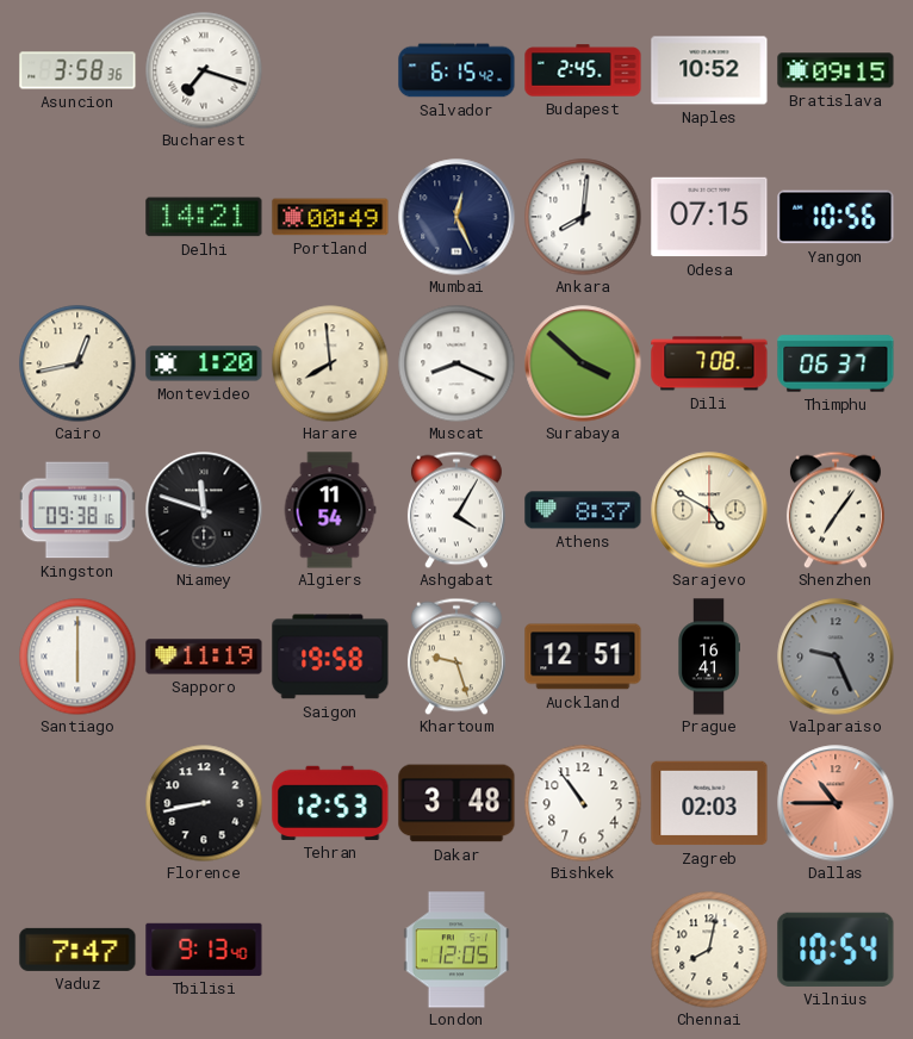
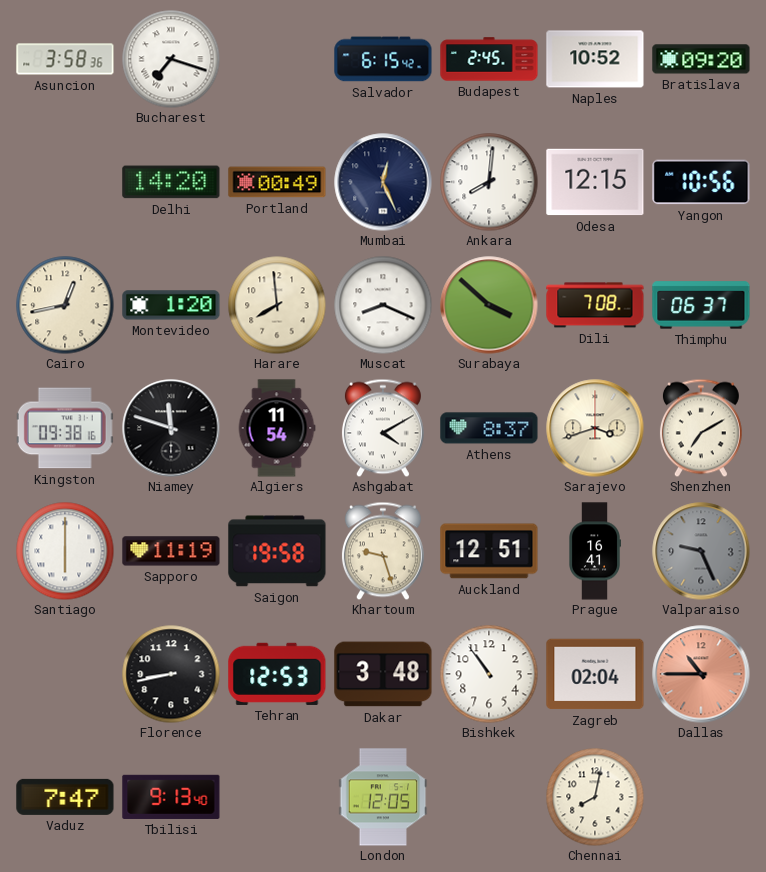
Bratislava: 09:15 -> 09:20 (701, 59)
Delhi: 14:21 -> 14:20 (171, 182)
Odesa: 07:15 -> 12:15 (595, 182)
Ashgabat: 4:05 -> 4:10 (383, 428)
Sarajevo: 4:50 -> 3:42 (595, 428)
Shenzhen: 7:06 -> 7:10 (701, 428)
Zagreb: 02:03 -> 02:04 (595, 674)
Vilnius: 10:54 -> none (836, 950)
